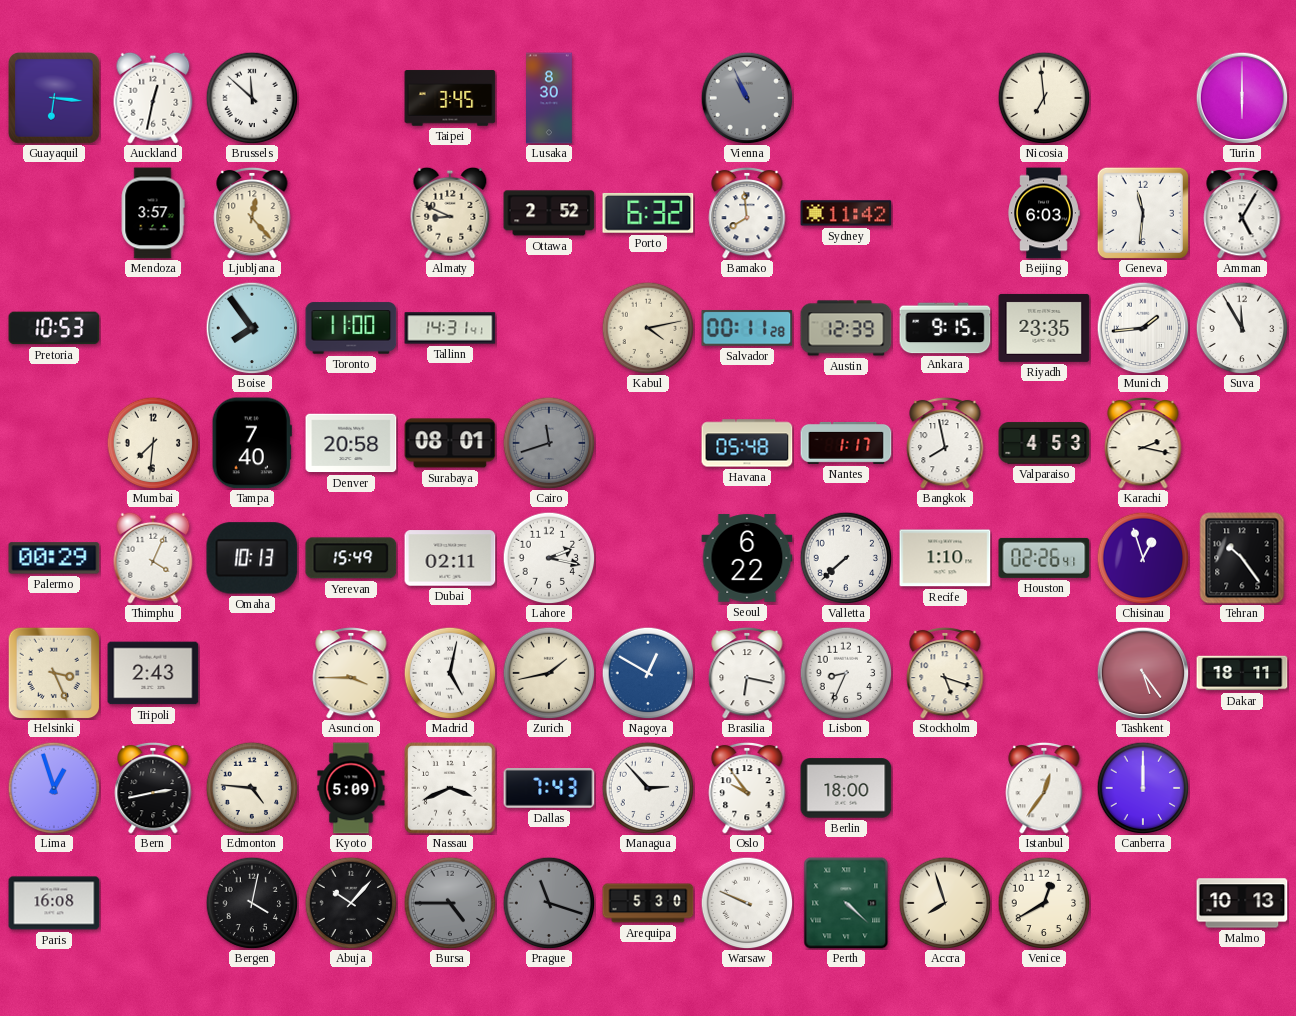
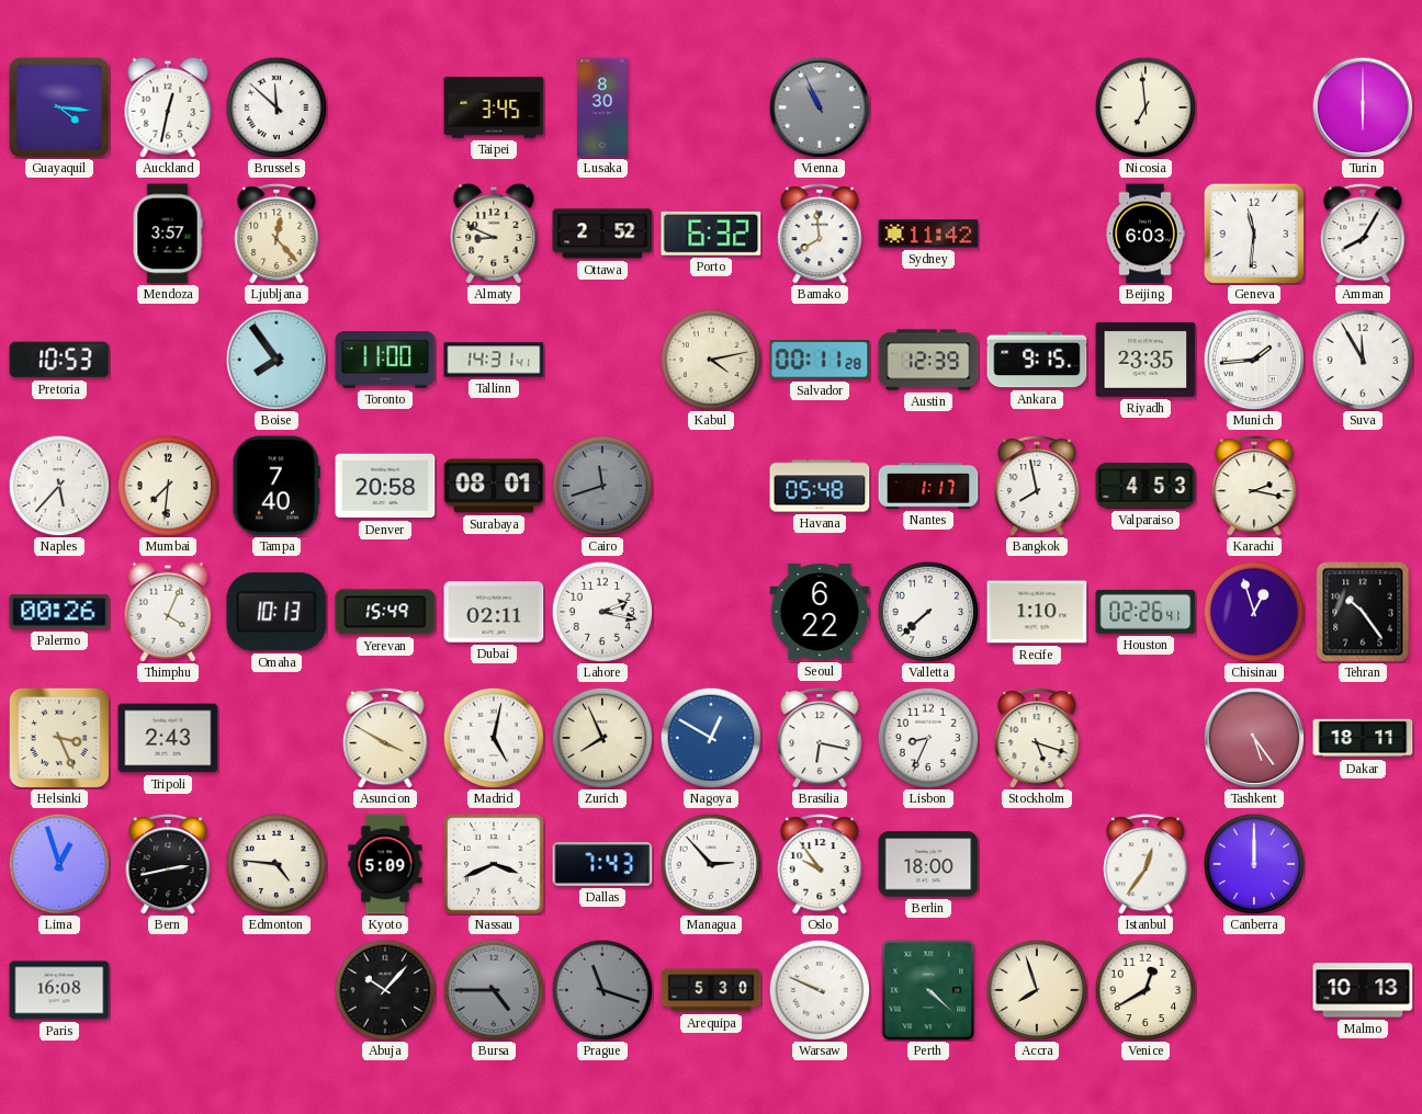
Guayaquil: 6:16 -> 4:16 (59, 107)
Amman: 5:05 -> 8:05 (1363, 234)
Naples: none -> 5:37 (59, 486)
Palermo: 00:29 -> 00:26 (59, 612)
Asuncion: 3:45 -> 3:50 (385, 738)
Zurich: 1:43 -> 7:56 (602, 738)
Bergen: 4:02 -> none (252, 903)
